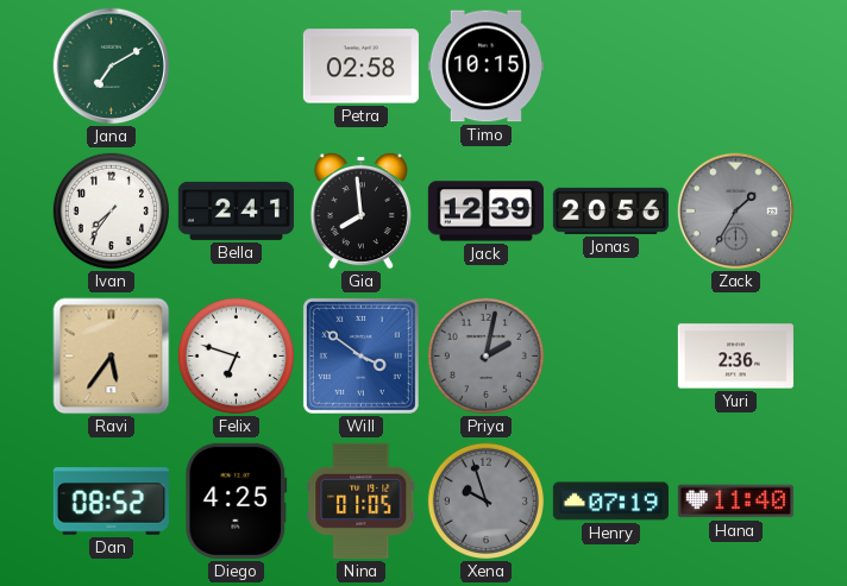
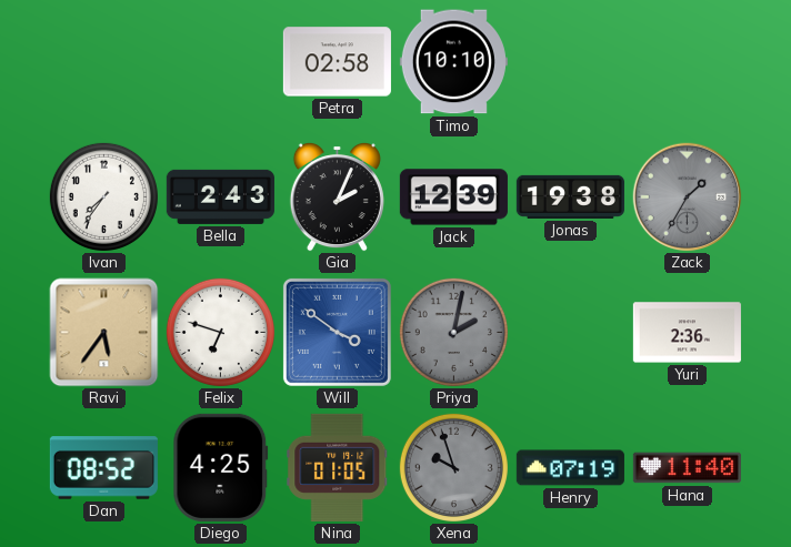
Jana: 7:10 -> none (112, 67)
Timo: 10:15 -> 10:10 (453, 62)
Bella: 2:41 -> 2:43 (220, 196)
Gia: 7:59 -> 2:04 (337, 196)
Jonas: 20:56 -> 19:38 (570, 196)
